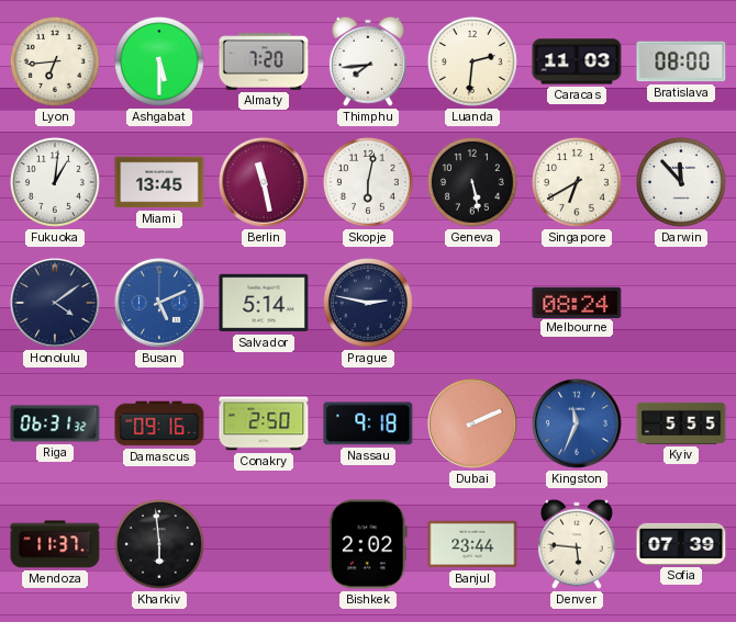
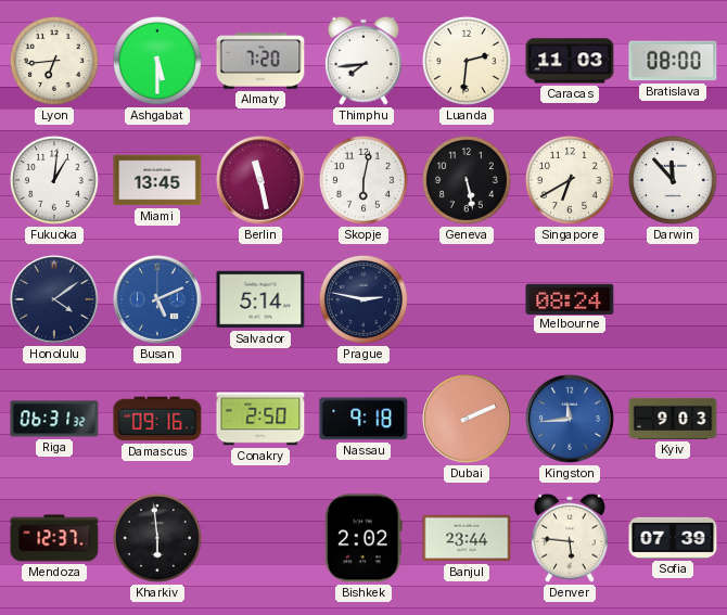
Kingston: 11:34 -> 11:44 (570, 419)
Kyiv: 5:55 -> 9:03 (673, 419)
Mendoza: 11:37 -> 12:37 (54, 538)
